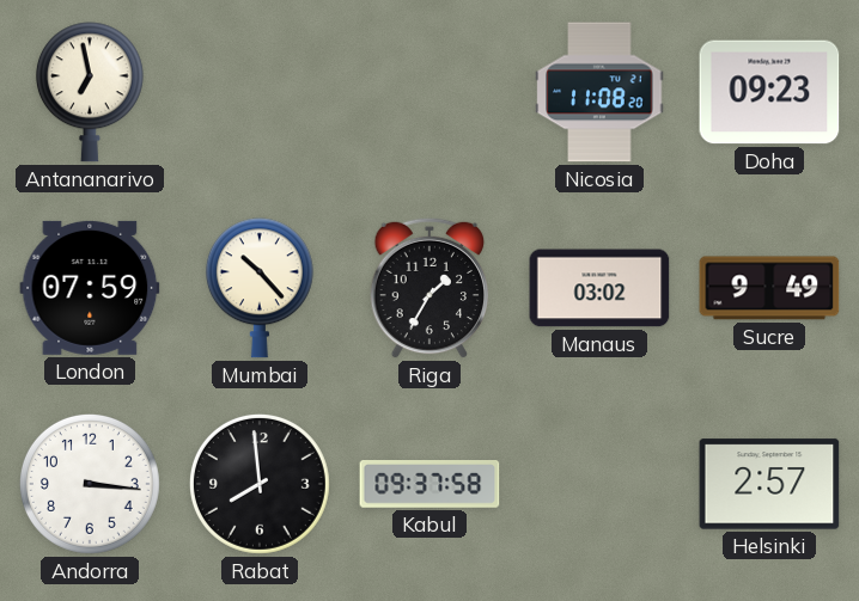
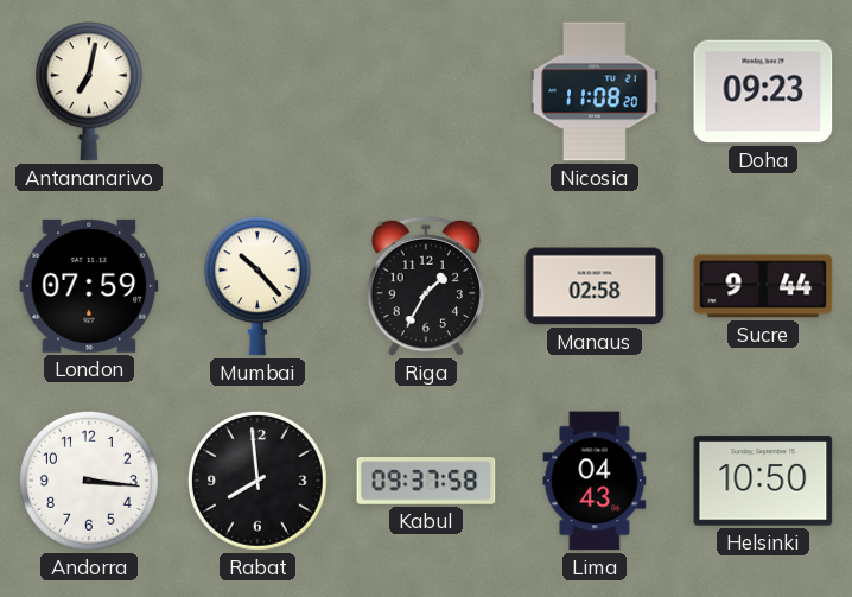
Antananarivo: 6:58 -> 7:02 (89, 91)
Manaus: 03:02 -> 02:58 (595, 286)
Sucre: 9:49 -> 9:44 (763, 286)
Lima: none -> 04:43 (595, 481)
Helsinki: 2:57 -> 10:50 (763, 481)
